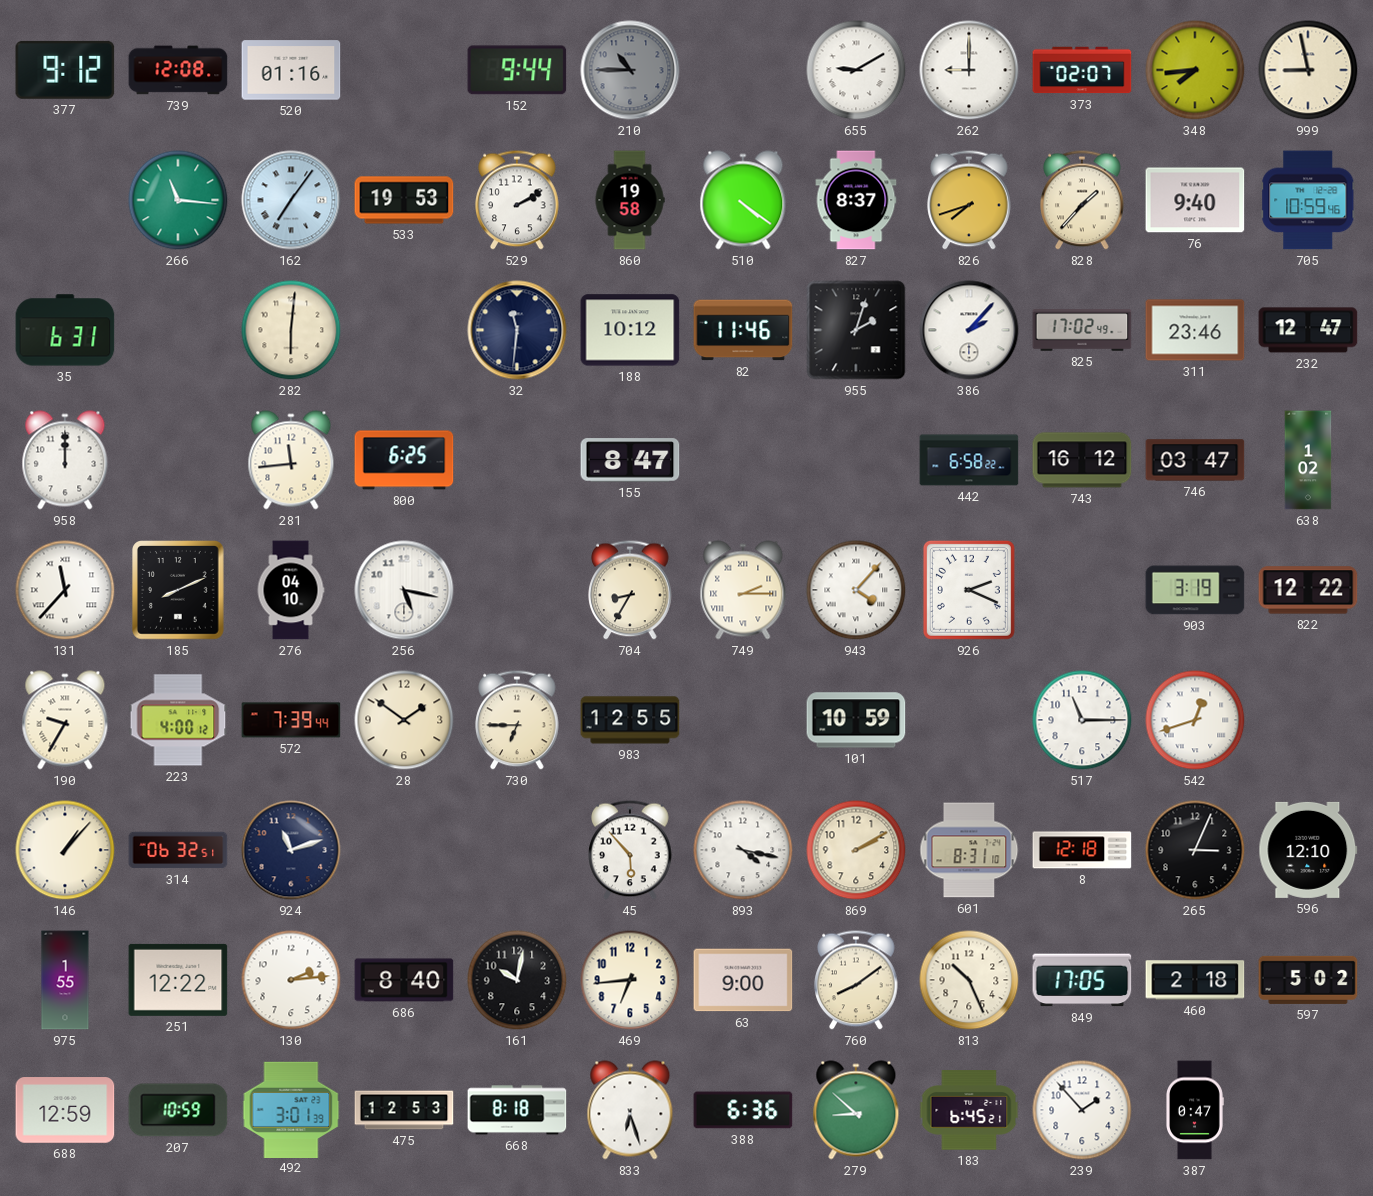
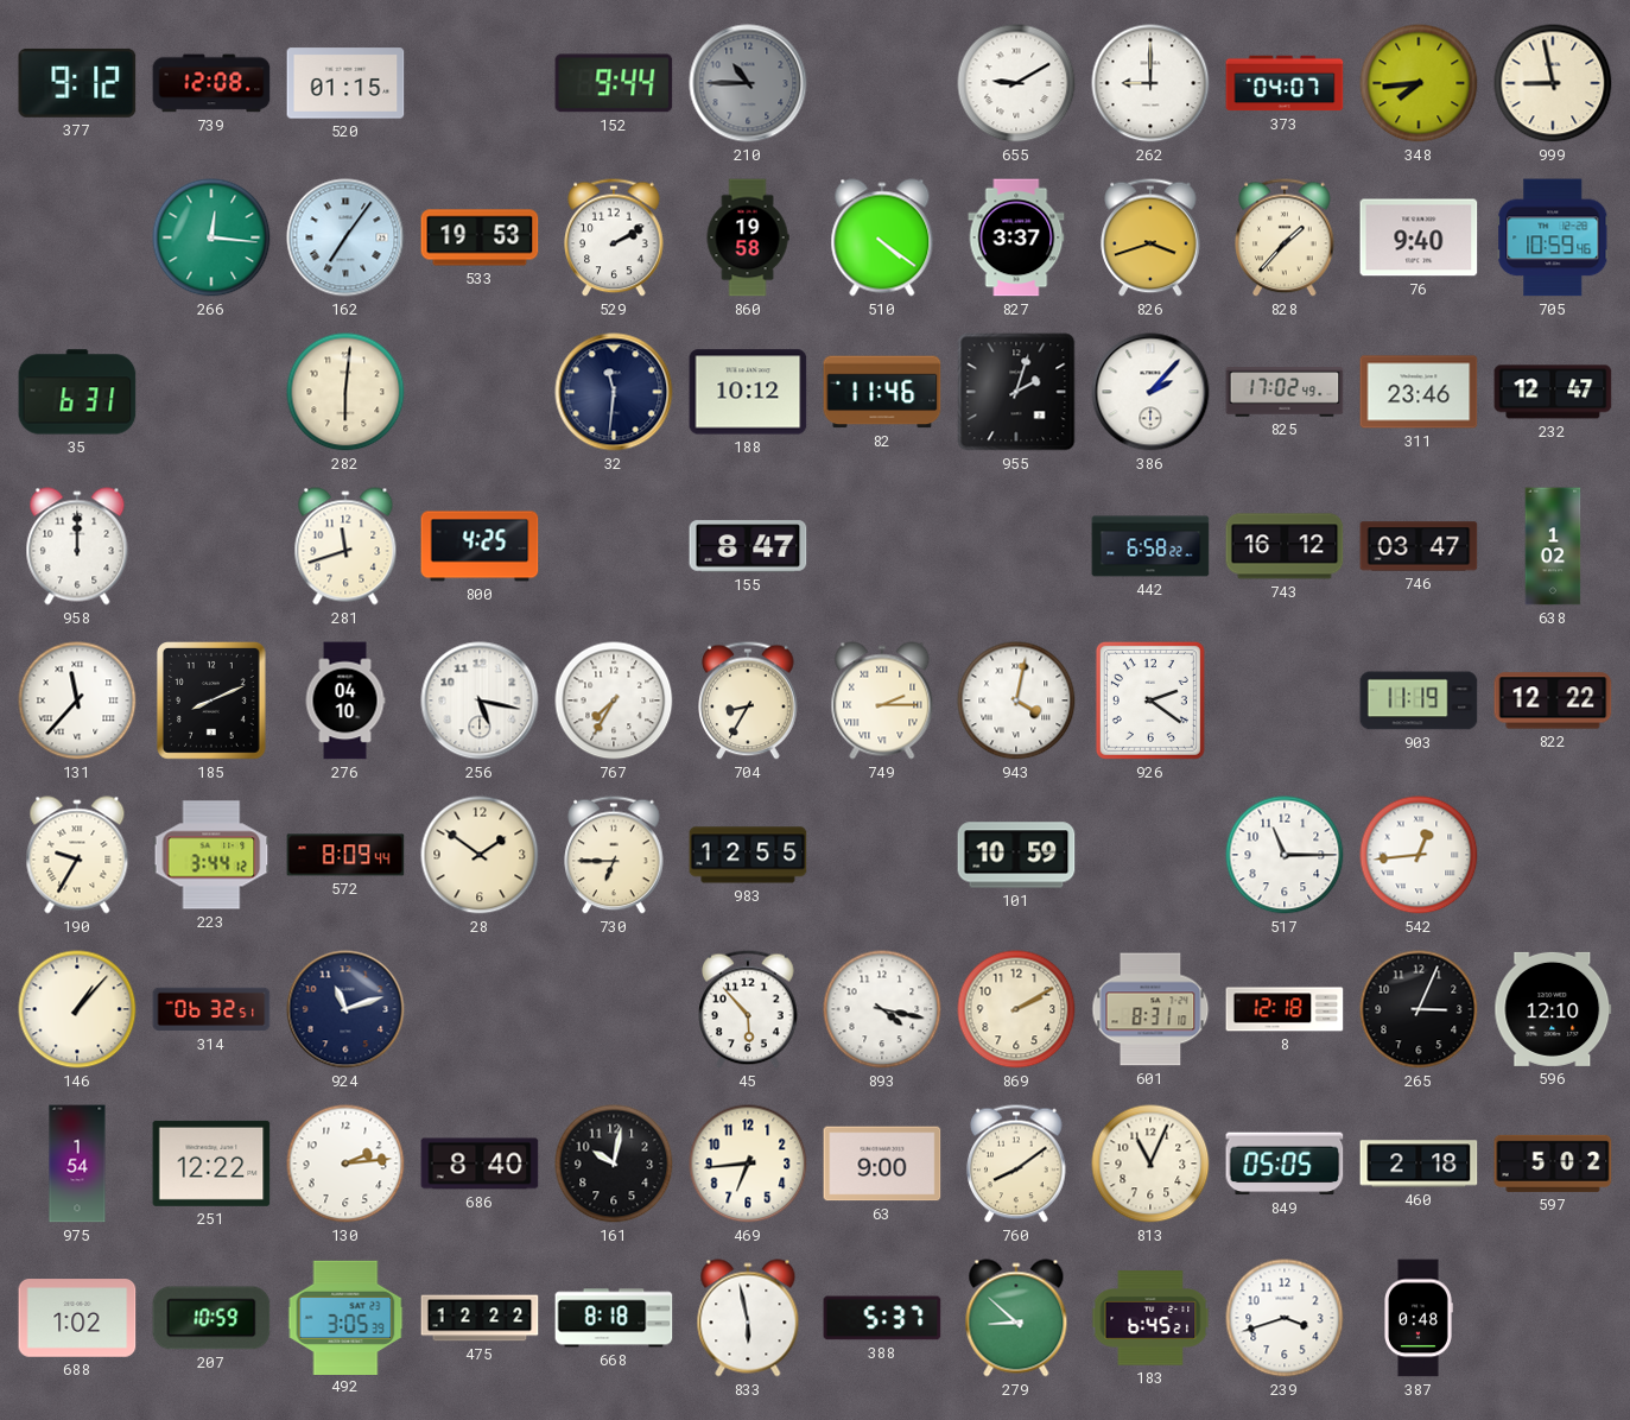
520: 01:16 -> 01:15 (345, 83)
373: 02:07 -> 04:07 (1285, 83)
266: 11:16 -> 12:16 (211, 237)
827: 8:37 -> 3:37 (1016, 237)
826: 7:42 -> 3:42 (1150, 237)
281: 11:44 -> 11:42 (345, 546)
800: 6:25 -> 4:25 (480, 546)
767: none -> 7:35 (614, 701)
943: 4:07 -> 4:02 (1016, 701)
926: 2:19 -> 2:21 (1150, 701)
903: 3:19 -> 11:19 (1419, 701)
223: 4:00 -> 3:44 (211, 855)
572: 7:39 -> 8:09 (345, 855)
542: 12:42 -> 12:44 (1419, 855)
975: 1:55 -> 1:54 (77, 1164)
813: 10:26 -> 11:04 (1150, 1164)
849: 17:05 -> 05:05 (1285, 1164)
688: 12:59 -> 1:02 (77, 1318)
492: 3:01 -> 3:05 (345, 1317)
475: 12:53 -> 12:22 (480, 1318)
833: 6:27 -> 5:58 (748, 1318)
388: 6:36 -> 5:37 (882, 1318)
239: 1:53 -> 3:42 (1285, 1318)
387: 0:47 -> 0:48 (1419, 1318)
